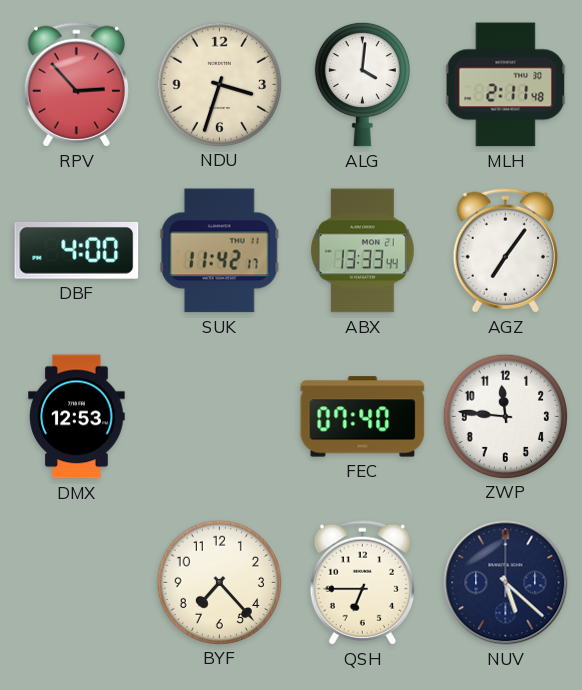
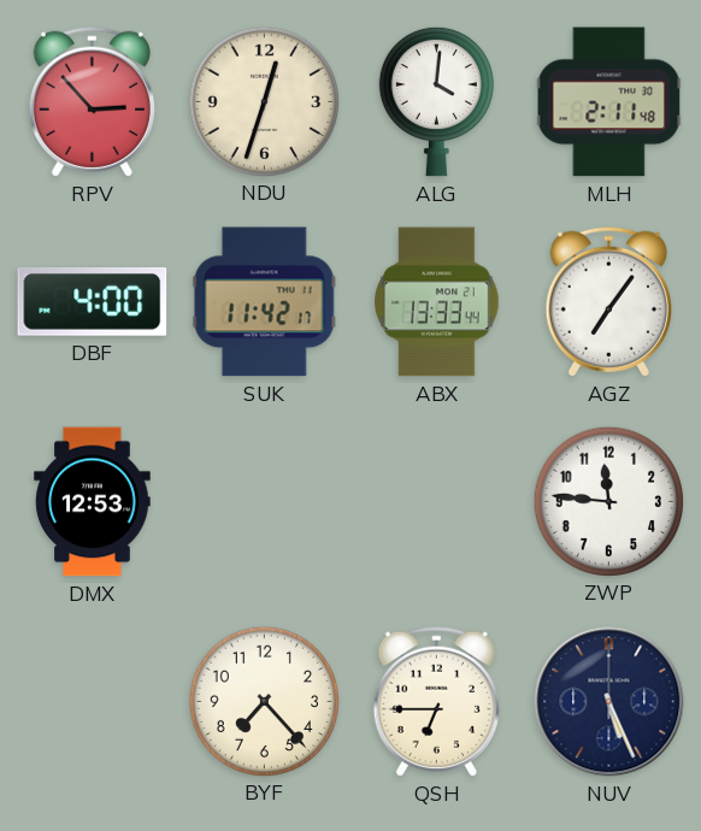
NDU: 3:33 -> 12:33 (264, 101)
FEC: 07:40 -> none (363, 417)
NUV: 5:22 -> 5:26 (609, 702)
